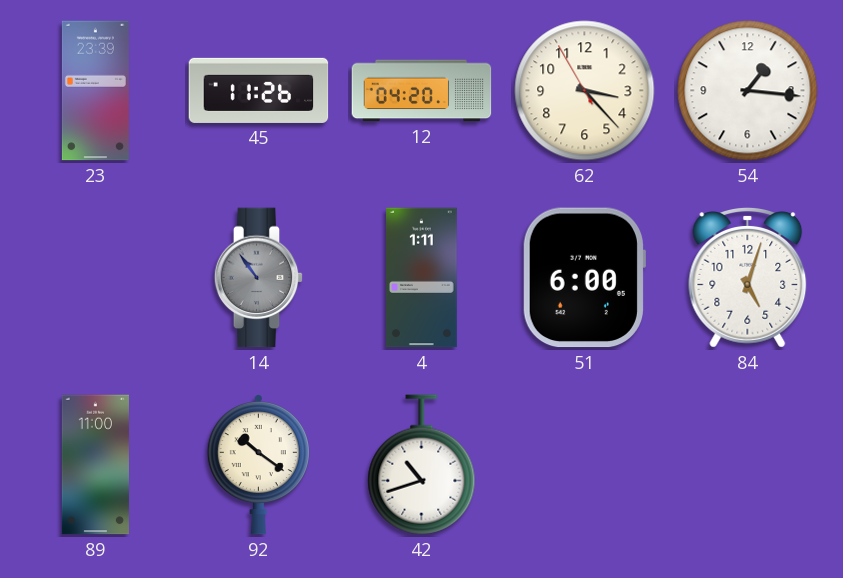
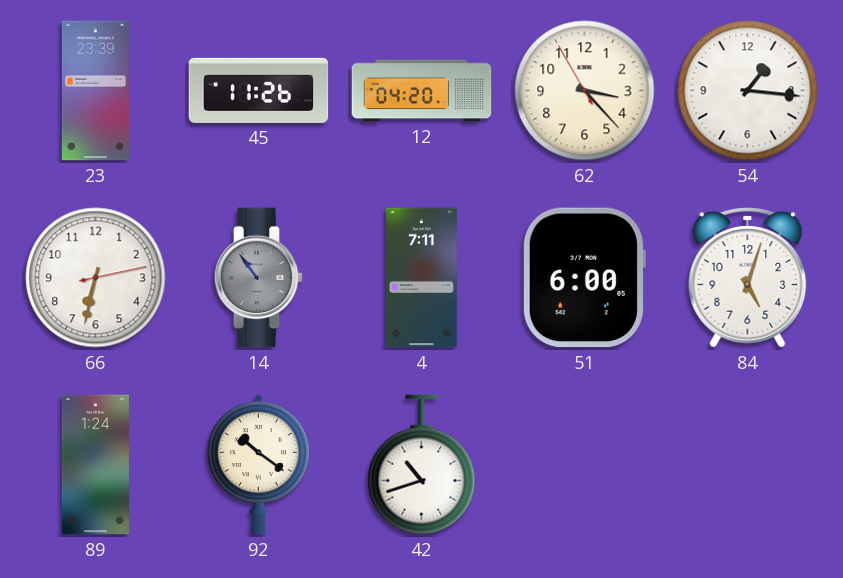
66: none -> 6:32 (96, 278)
4: 1:11 -> 7:11 (422, 278)
89: 11:00 -> 1:24 (95, 465)
